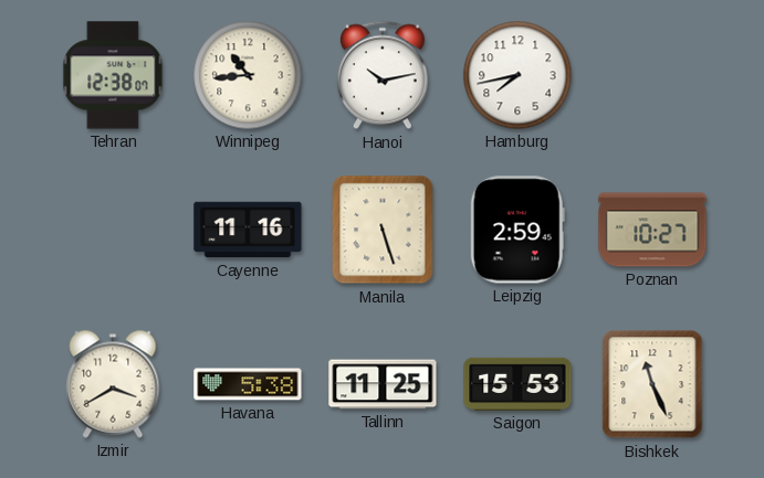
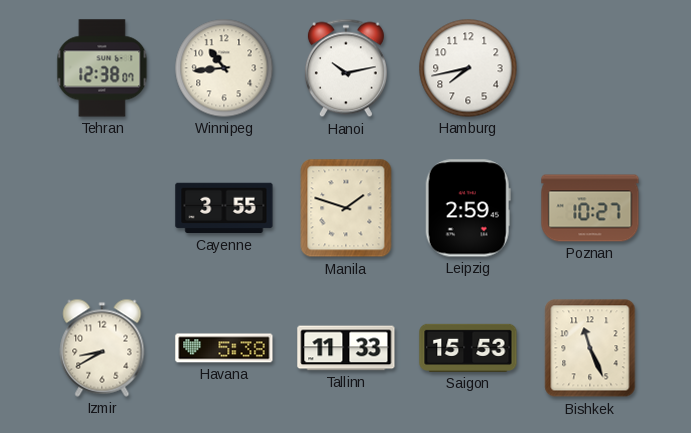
Cayenne: 11:16 -> 3:55 (224, 208)
Manila: 5:27 -> 1:48 (346, 208)
Izmir: 3:40 -> 8:40 (102, 348)
Tallinn: 11:25 -> 11:33 (346, 348)
